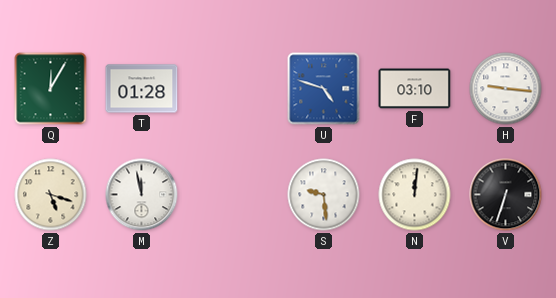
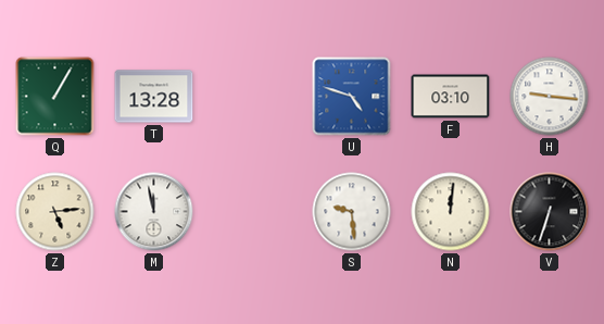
Q: 12:05 -> 1:05 (55, 97)
T: 01:28 -> 13:28 (154, 97)
Z: 5:18 -> 5:14 (55, 212)
